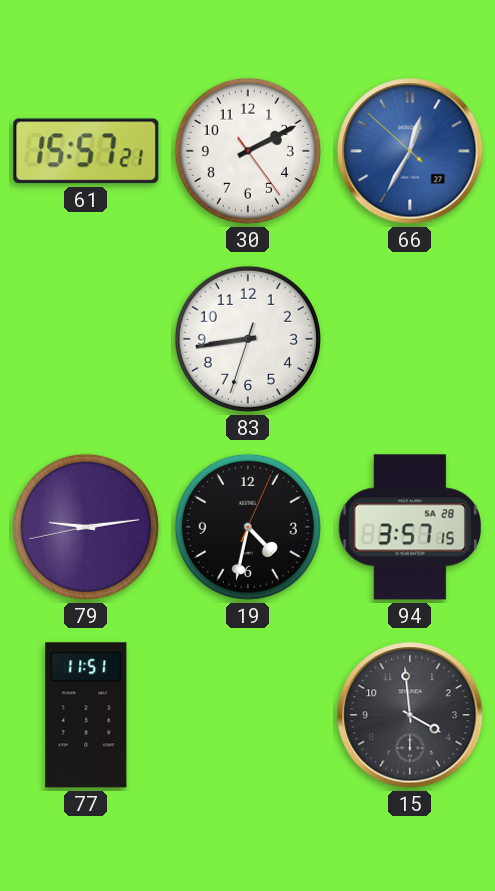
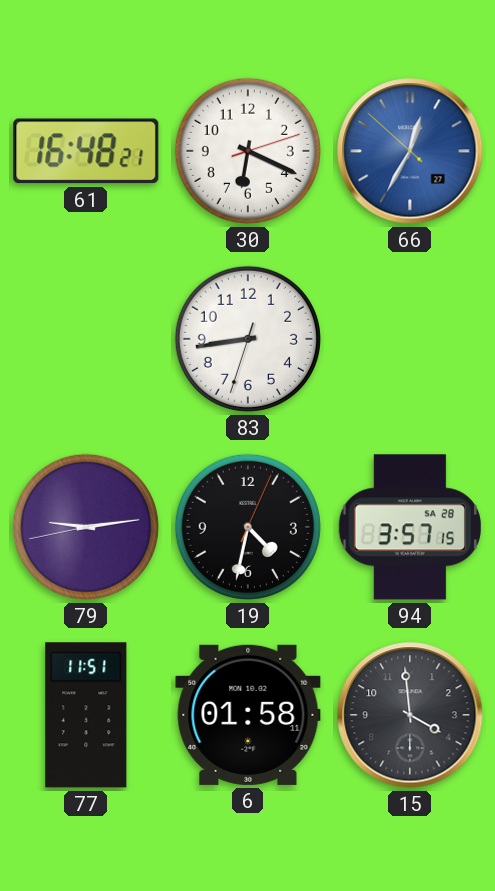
61: 15:57 -> 16:48 (86, 151)
30: 2:10 -> 6:19 (248, 151)
6: none -> 01:58 (248, 715)
